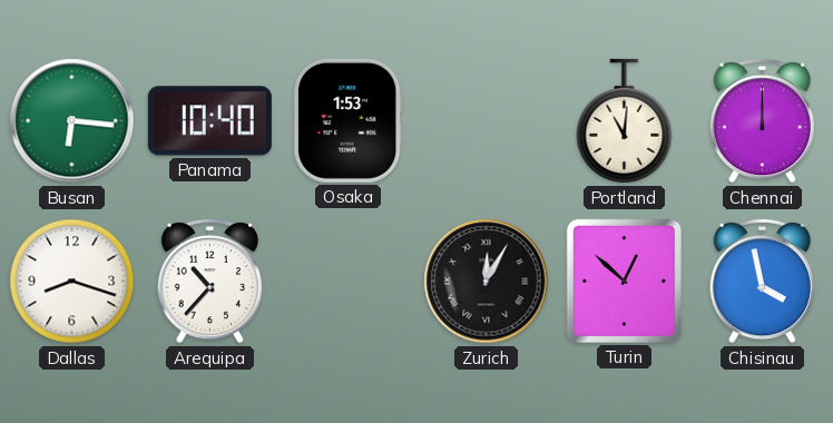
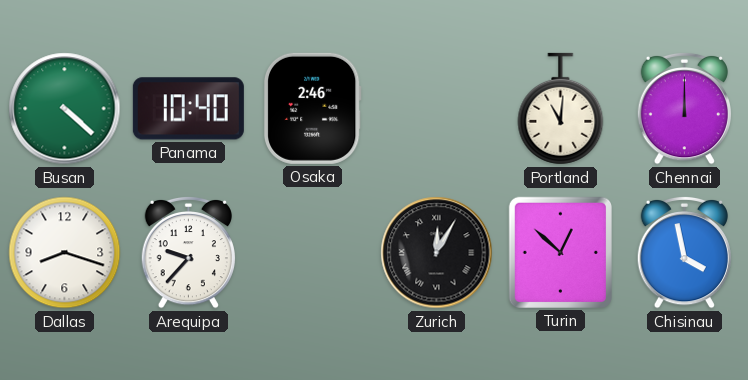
Busan: 6:16 -> 4:22 (65, 109)
Osaka: 1:53 -> 2:46 (312, 108)
Arequipa: 10:37 -> 9:37 (188, 252)
